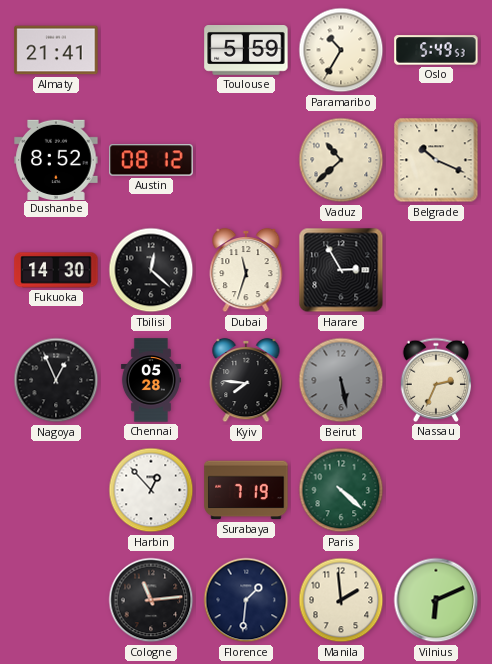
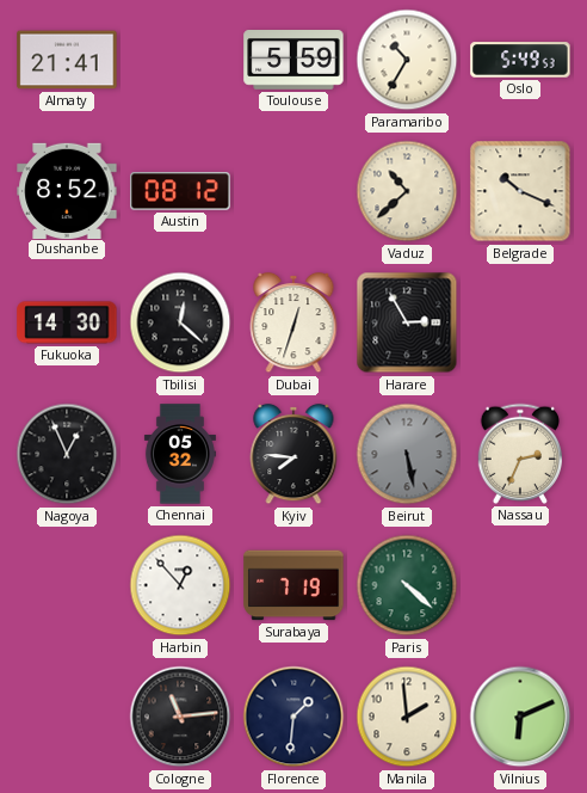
Dubai: 11:33 -> 12:33 (293, 322)
Chennai: 05:28 -> 05:32 (180, 454)
